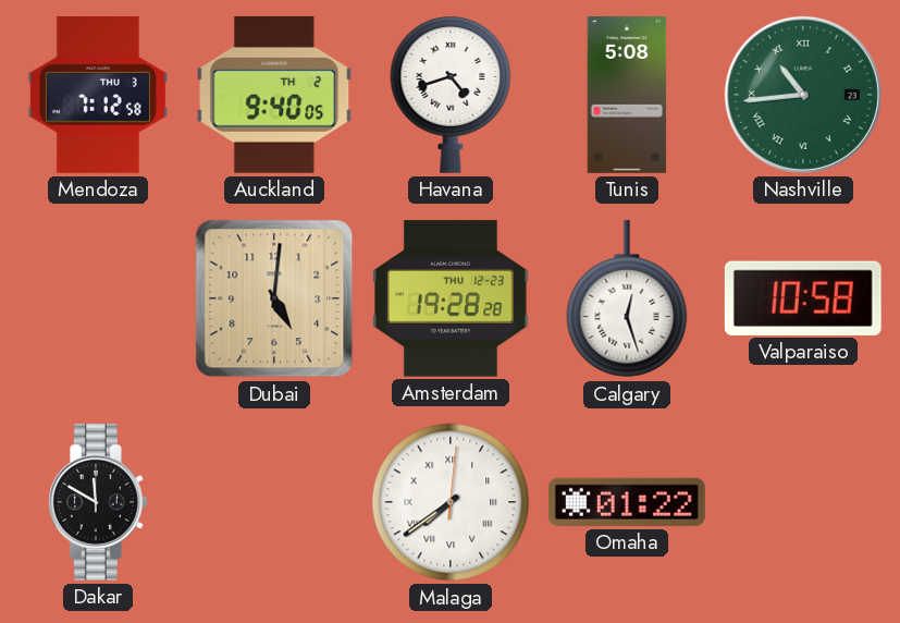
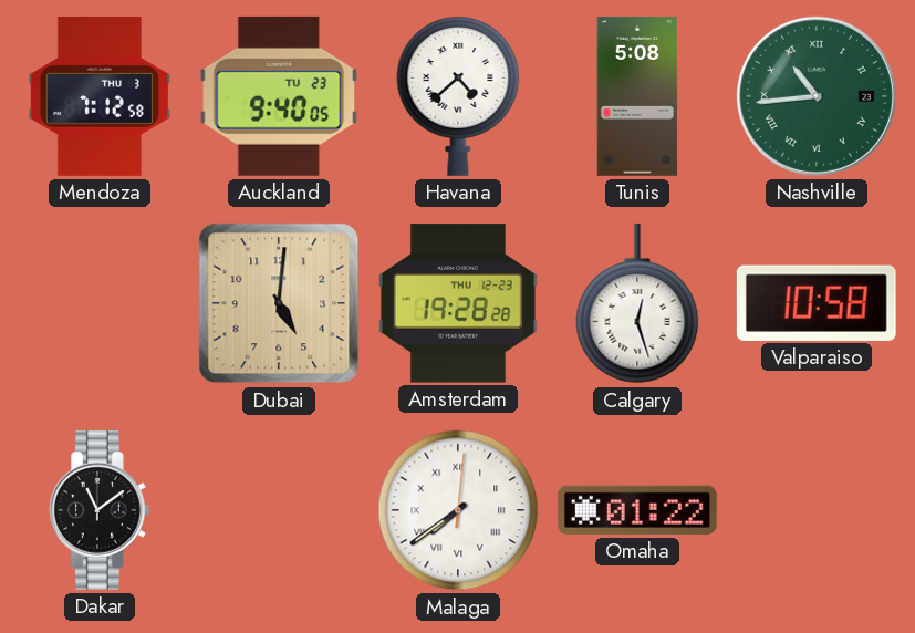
Auckland date: TH 2 -> TU 23 (279, 96)
Havana: 4:42 -> 4:38 (458, 95)
Dakar: 11:50 -> 11:09 (100, 510)
